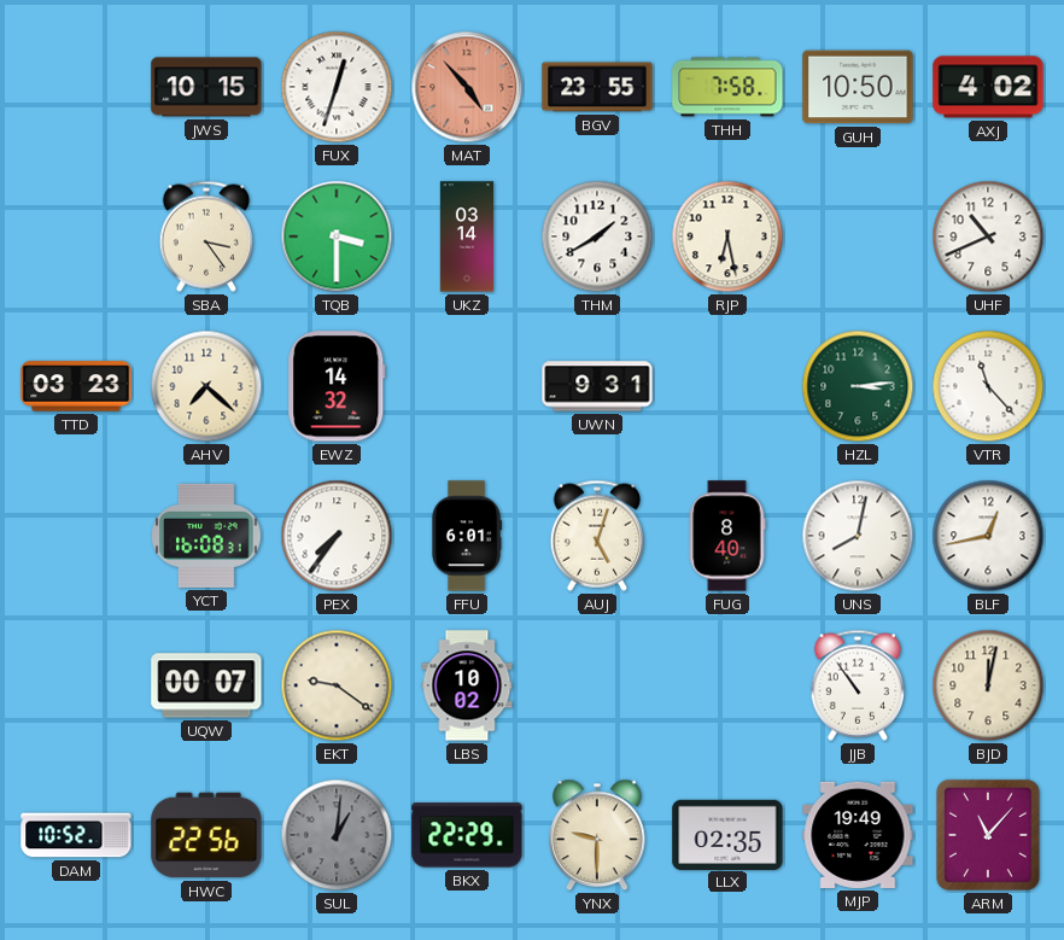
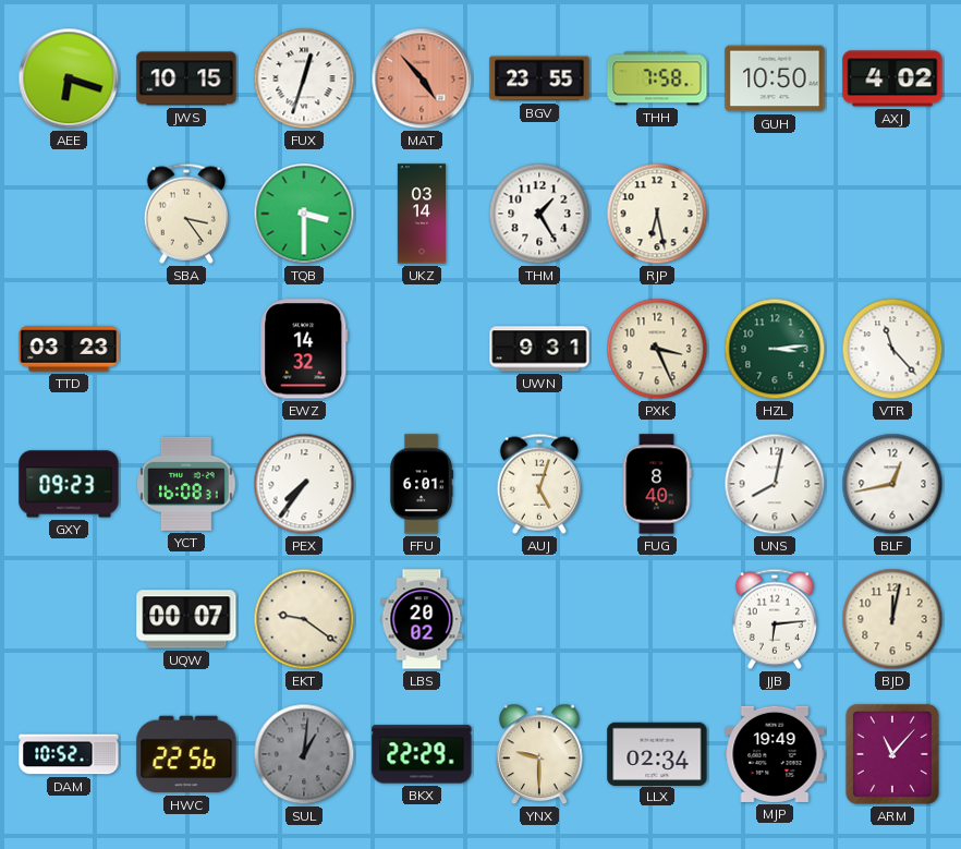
AEE: none -> 6:18 (69, 78)
THM: 1:40 -> 1:25 (539, 214)
UHF: 10:41 -> none (988, 237)
AHV: 7:22 -> none (206, 386)
PXK: none -> 3:26 (657, 349)
GXY: none -> 09:23 (69, 484)
LBS: 10:02 -> 20:02 (422, 619)
JJB: 10:54 -> 6:14 (774, 619)
LLX: 02:35 -> 02:34 (657, 753)
